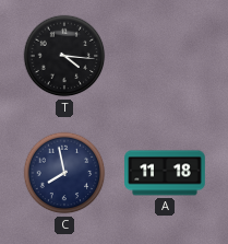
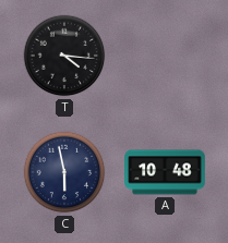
C: 7:58 -> 5:58 (64, 172)
A: 11:18 -> 10:48 (165, 172)
